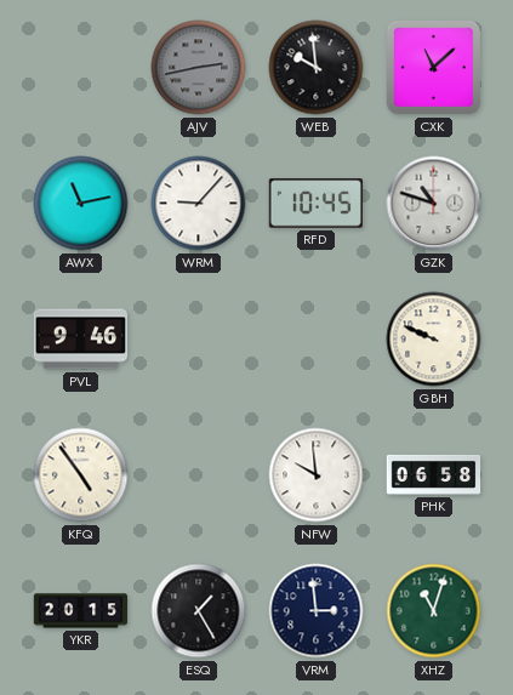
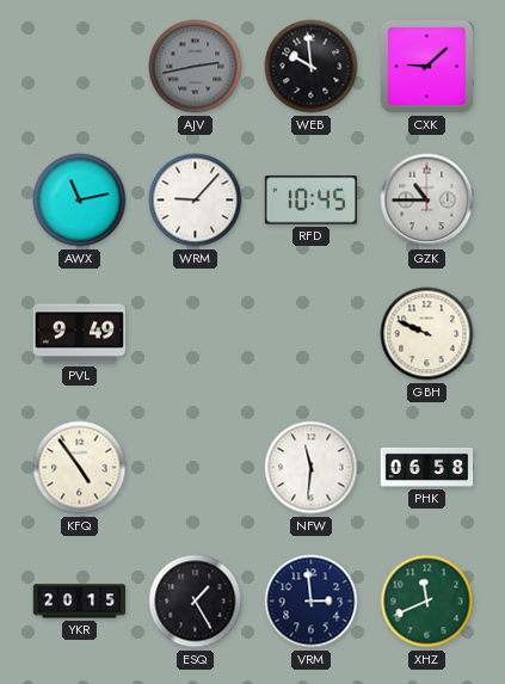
CXK: 11:08 -> 9:08 (427, 67)
GZK: 10:48 -> 10:45 (427, 201)
PVL: 9:46 -> 9:49 (80, 334)
NFW: 9:59 -> 11:31 (312, 468)
XHZ: 11:03 -> 11:41 (427, 602)
